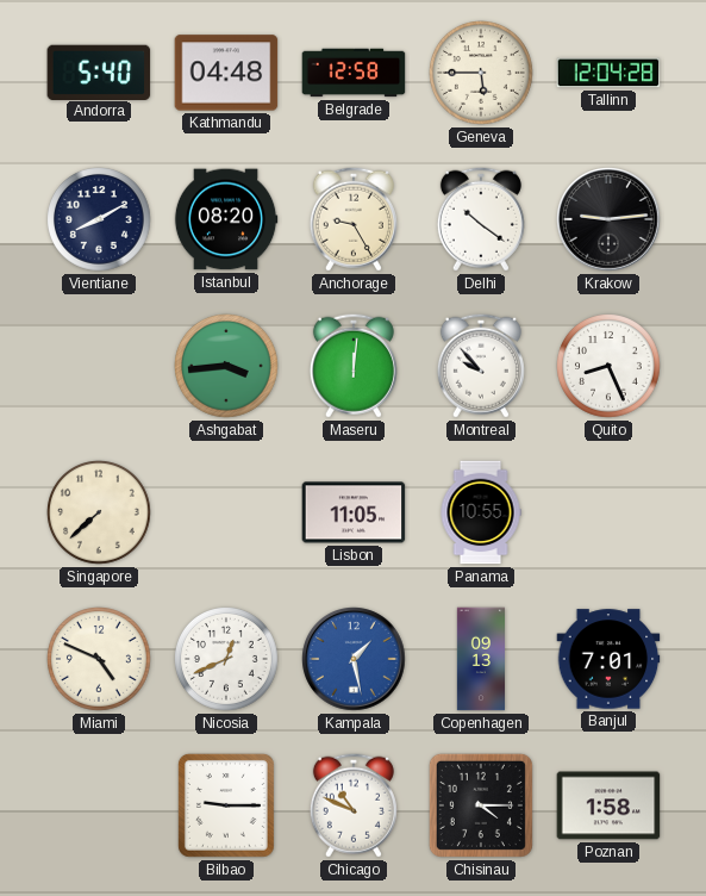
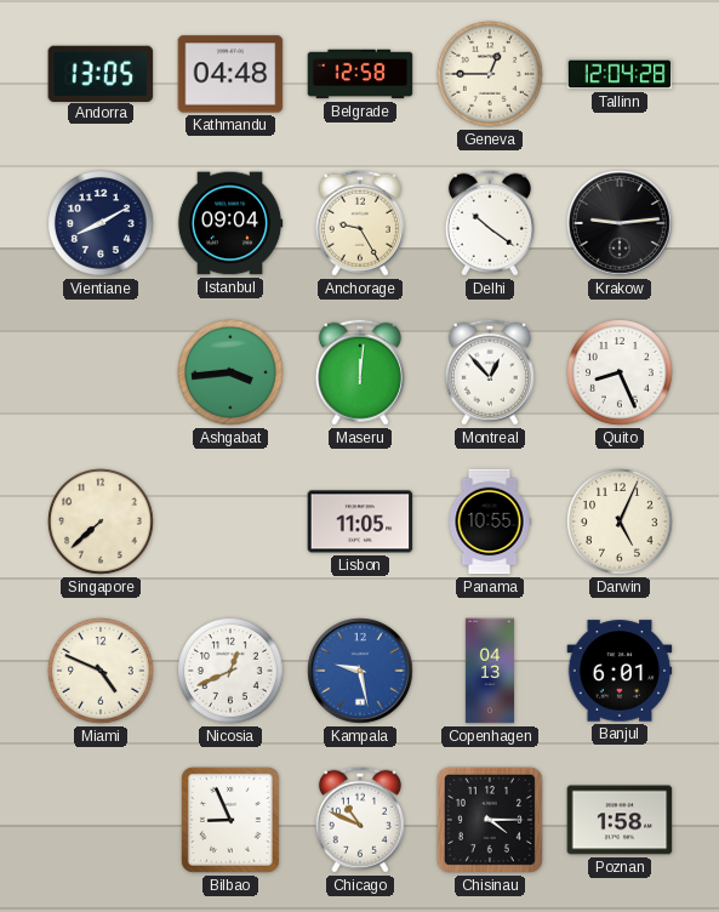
Andorra: 5:40 -> 13:05 (101, 73)
Geneva: 5:45 -> 12:45 (491, 75)
Istanbul: 08:20 -> 09:04 (230, 223)
Montreal: 9:53 -> 12:53 (490, 372)
Darwin: none -> 5:04 (621, 523)
Kampala: 1:28 -> 9:28 (360, 671)
Copenhagen: 09:13 -> 04:13 (489, 671)
Banjul: 7:01 -> 6:01 (620, 671)
Bilbao: 9:15 -> 8:56 (230, 820)
